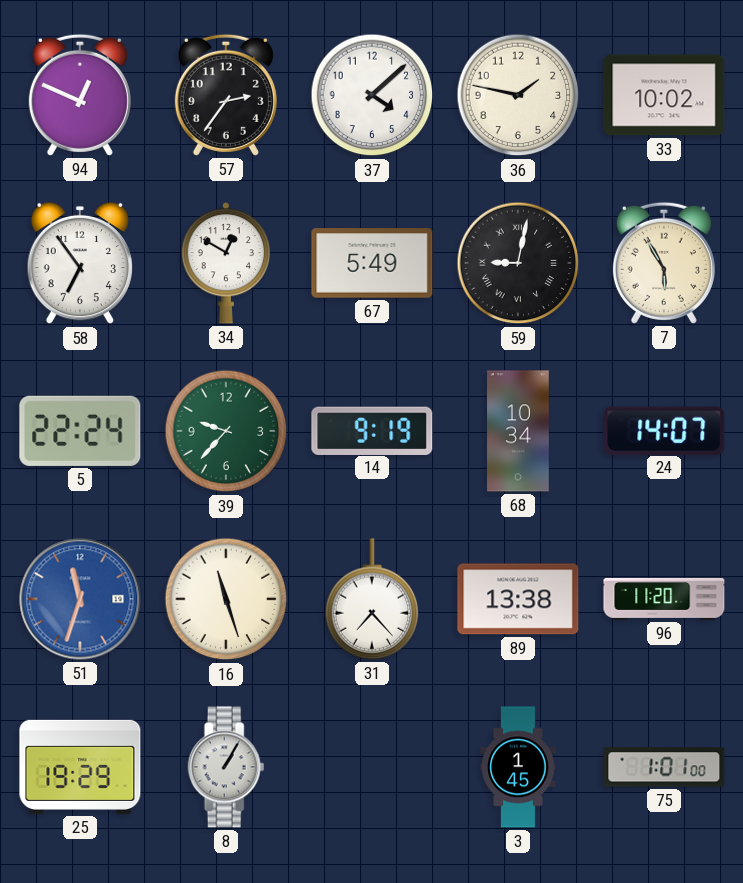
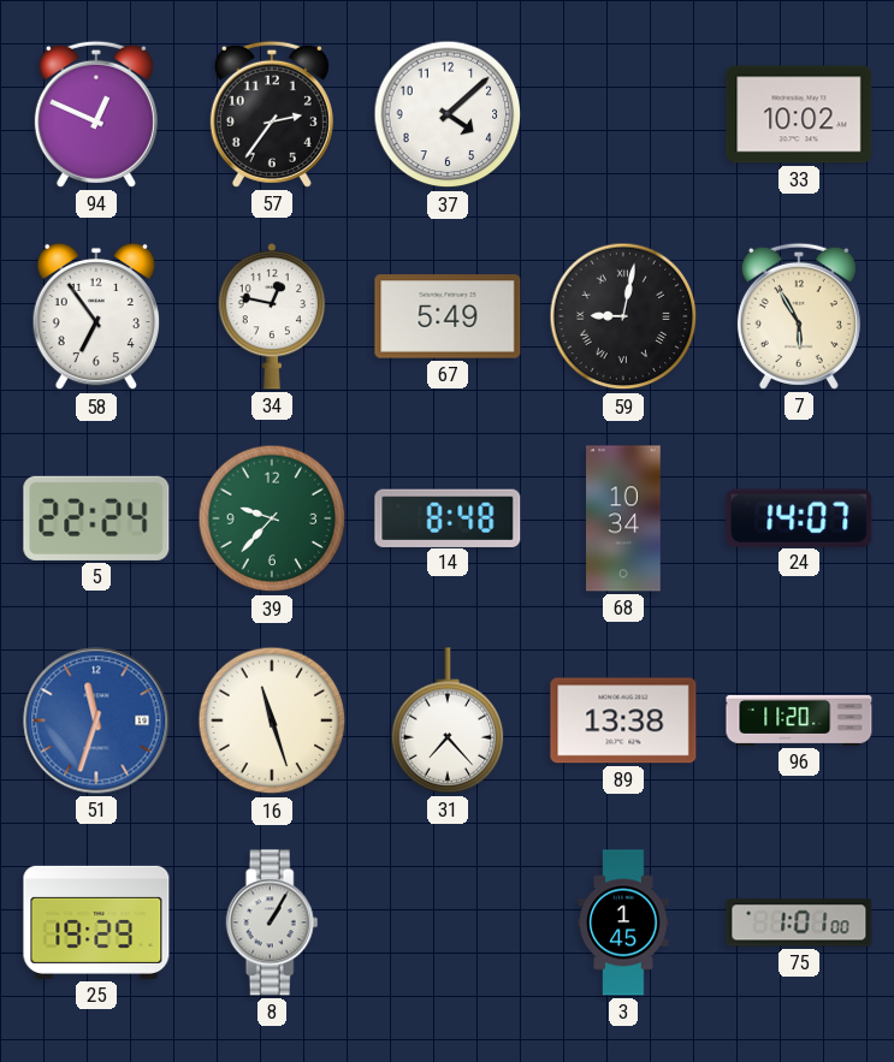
36: 1:47 -> none (518, 95)
34: 12:50 -> 12:47 (272, 316)
14: 9:19 -> 8:48 (448, 517)
